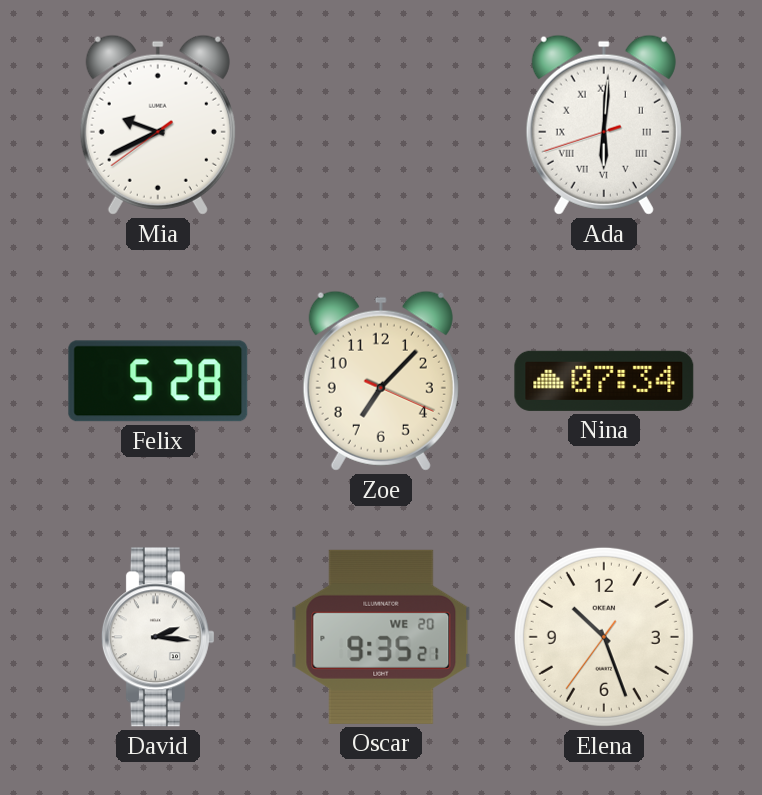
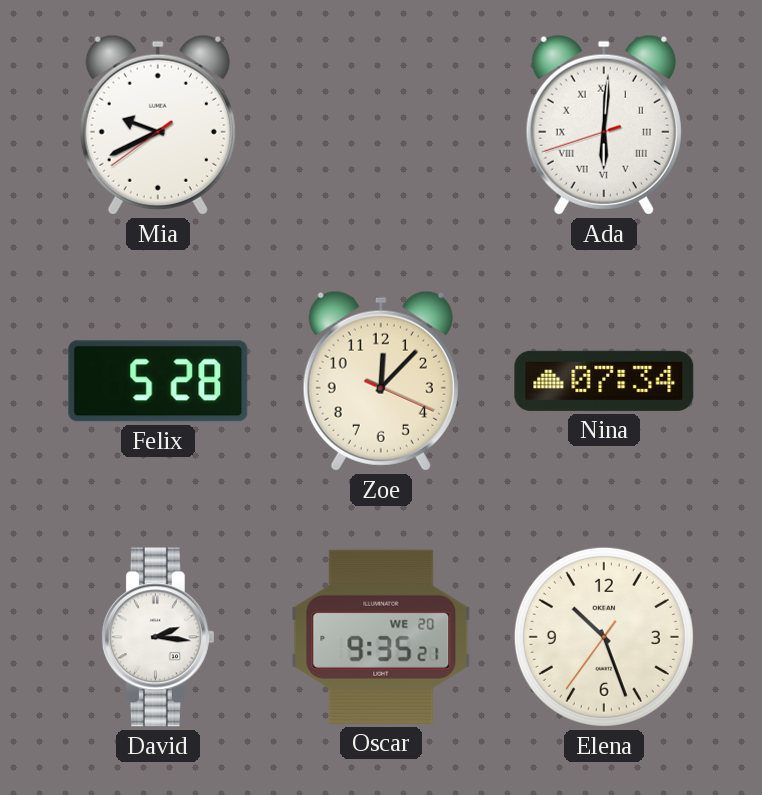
Zoe: 7:07 -> 12:07 (381, 381)
